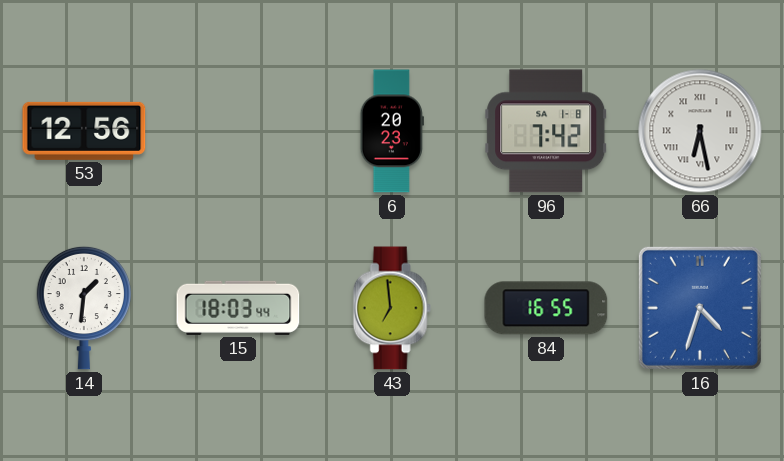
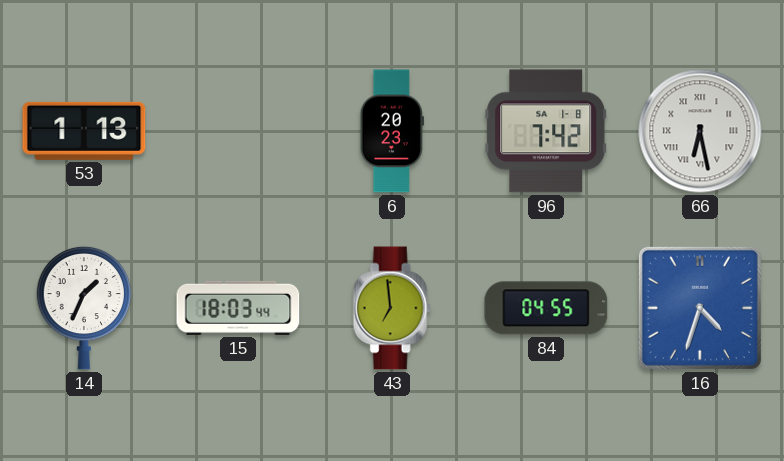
53: 12:56 -> 1:13 (84, 131)
14: 1:31 -> 1:34 (83, 308)
84: 16:55 -> 04:55 (546, 308)
